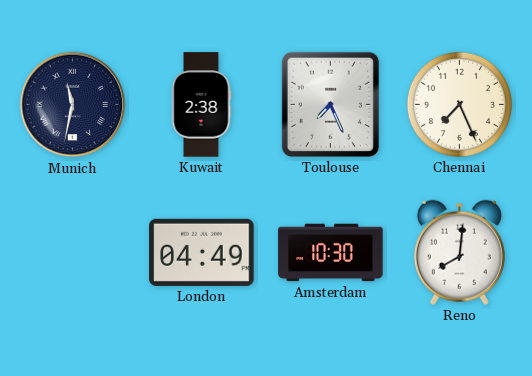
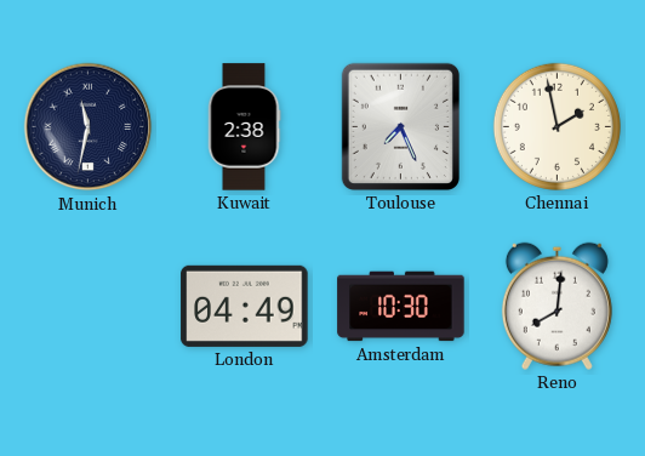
Chennai: 7:26 -> 1:58 (556, 126)
